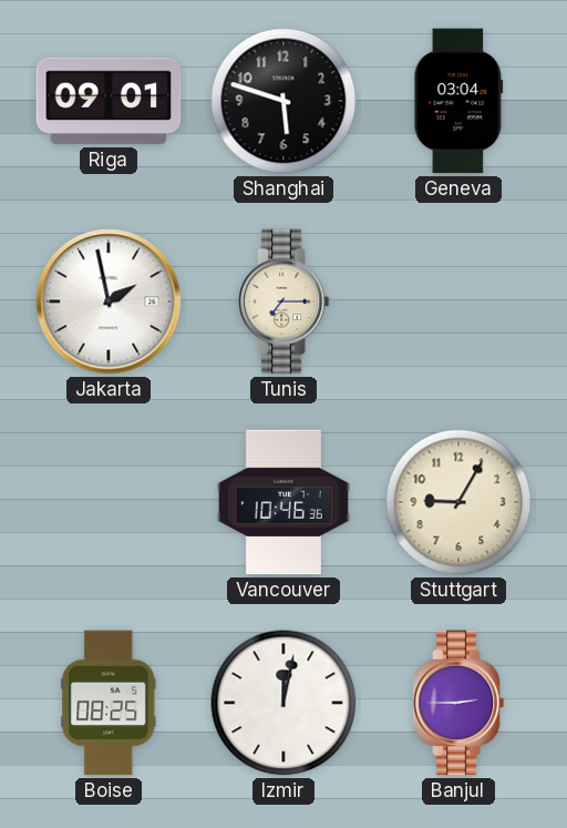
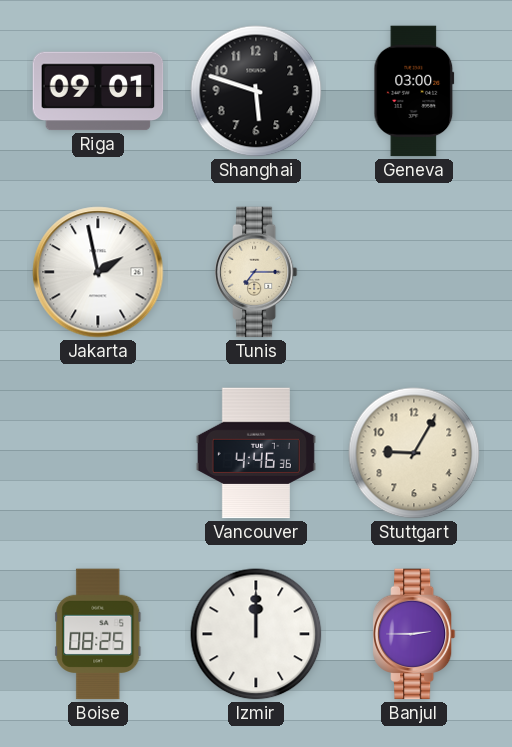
Geneva: 03:04 -> 03:00 (414, 91)
Vancouver: 10:46 -> 4:46 (256, 453)
Izmir: 12:02 -> 12:00 (256, 634)
